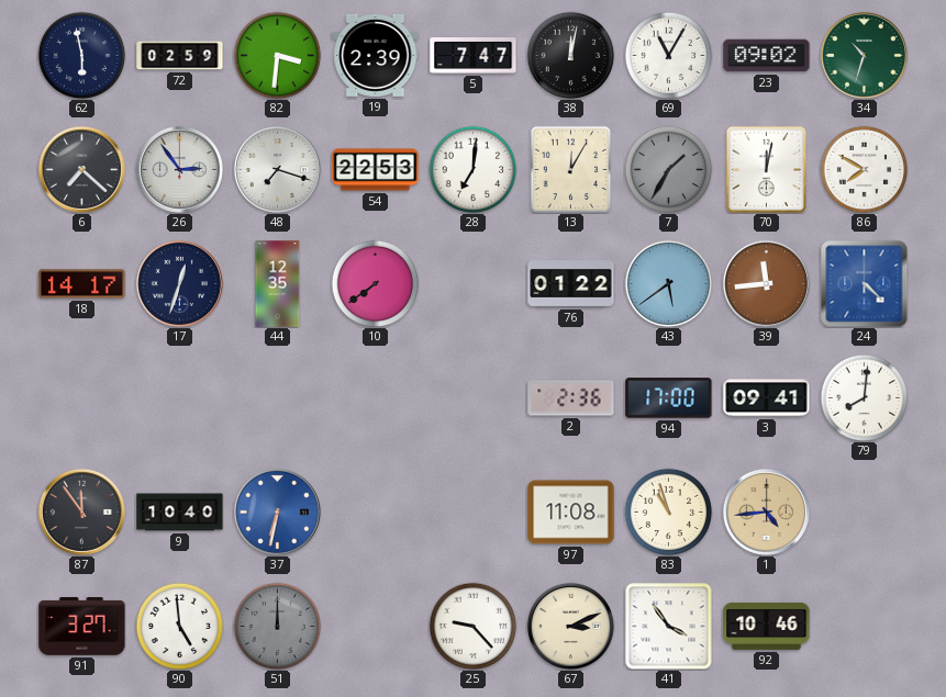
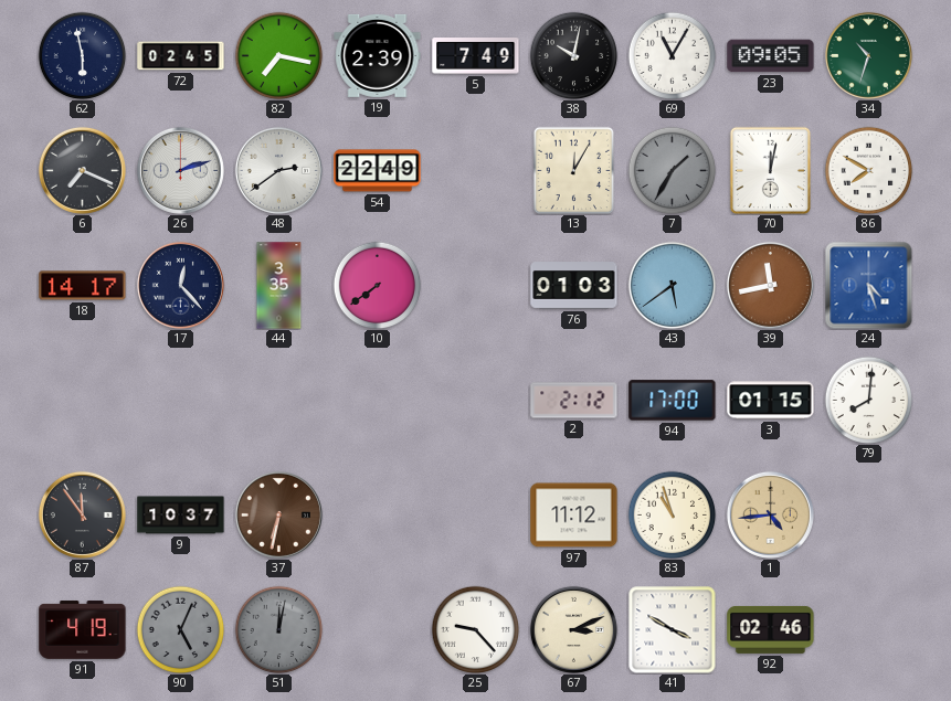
72: 02:59 -> 02:45 (181, 56)
82: 3:31 -> 7:17 (278, 55)
5: 7:47 -> 7:49 (476, 56)
38: 12:02 -> 10:02 (573, 55)
23: 09:02 -> 09:05 (771, 56)
6: 7:22 -> 7:19 (82, 170)
26: 2:54 -> 2:12 (180, 170)
48: 7:18 -> 2:39 (278, 170)
54: 22:53 -> 22:49 (378, 171)
28: 7:01 -> none (472, 169)
17: 12:33 -> 12:23 (180, 285)
44: 12:35 -> 3:35 (279, 286)
76: 01:22 -> 01:03 (574, 286)
39: 11:44 -> 11:43 (770, 285)
24: 4:22 -> 4:27 (868, 285)
2: 2:36 -> 2:12 (574, 401)
3: 09:41 -> 01:15 (771, 401)
9: 10:40 -> 10:37 (181, 516)
37 dial: blue -> brown (278, 514)
97: 11:08 -> 11:12 (574, 516)
91: 3:27 -> 4:19 (83, 630)
90: 4:59 -> 5:04 (180, 629)
90 dial: white -> grey (180, 629)
51: 12:00 -> 12:02 (278, 629)
41: 3:54 -> 3:50 (673, 630)
92: 10:46 -> 02:46 (771, 629)
